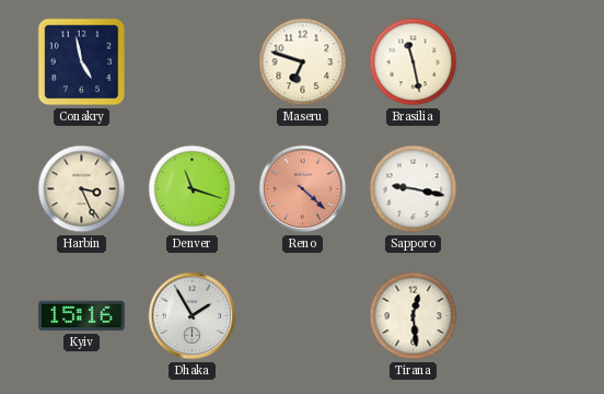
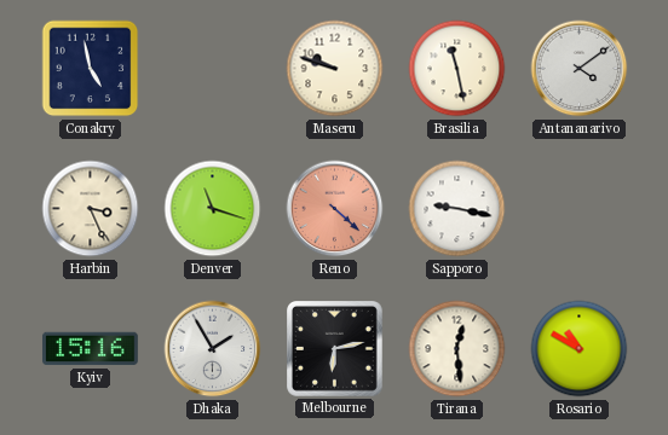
Maseru: 6:48 -> 9:48 (335, 69)
Antananarivo: none -> 4:09 (580, 69)
Melbourne: none -> 6:13 (335, 349)
Rosario: none -> 10:50 (580, 349)
